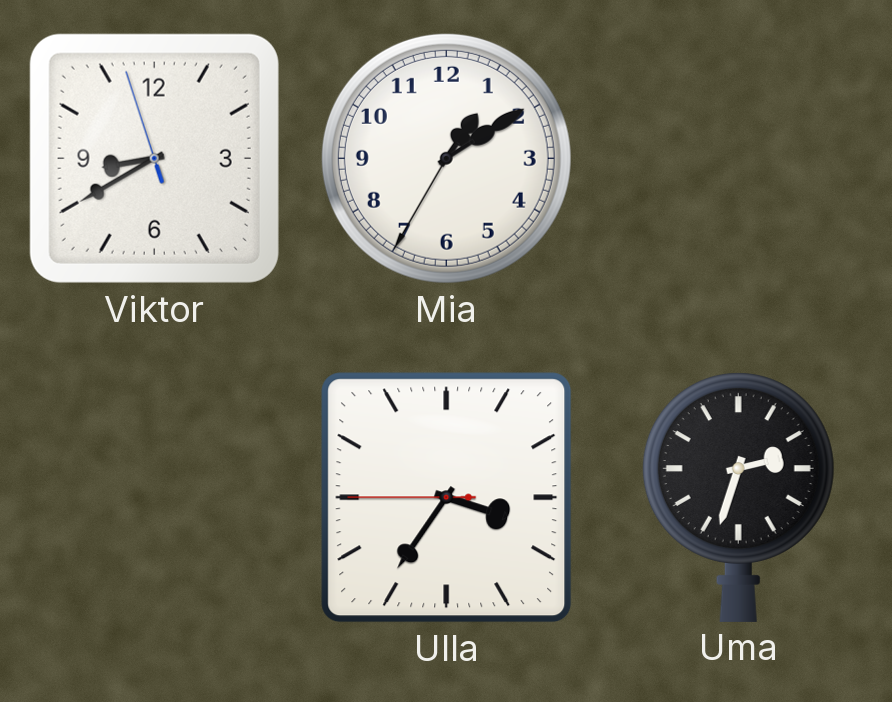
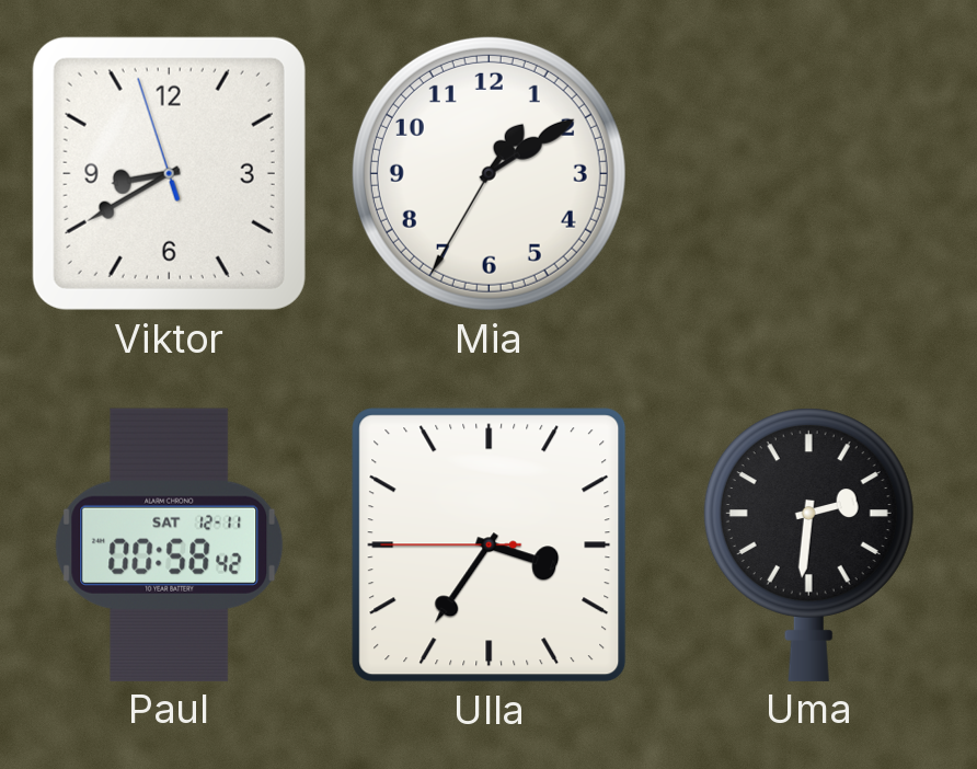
Paul: none -> 00:58 (170, 544)
Uma: 2:33 -> 2:31 (808, 544)
